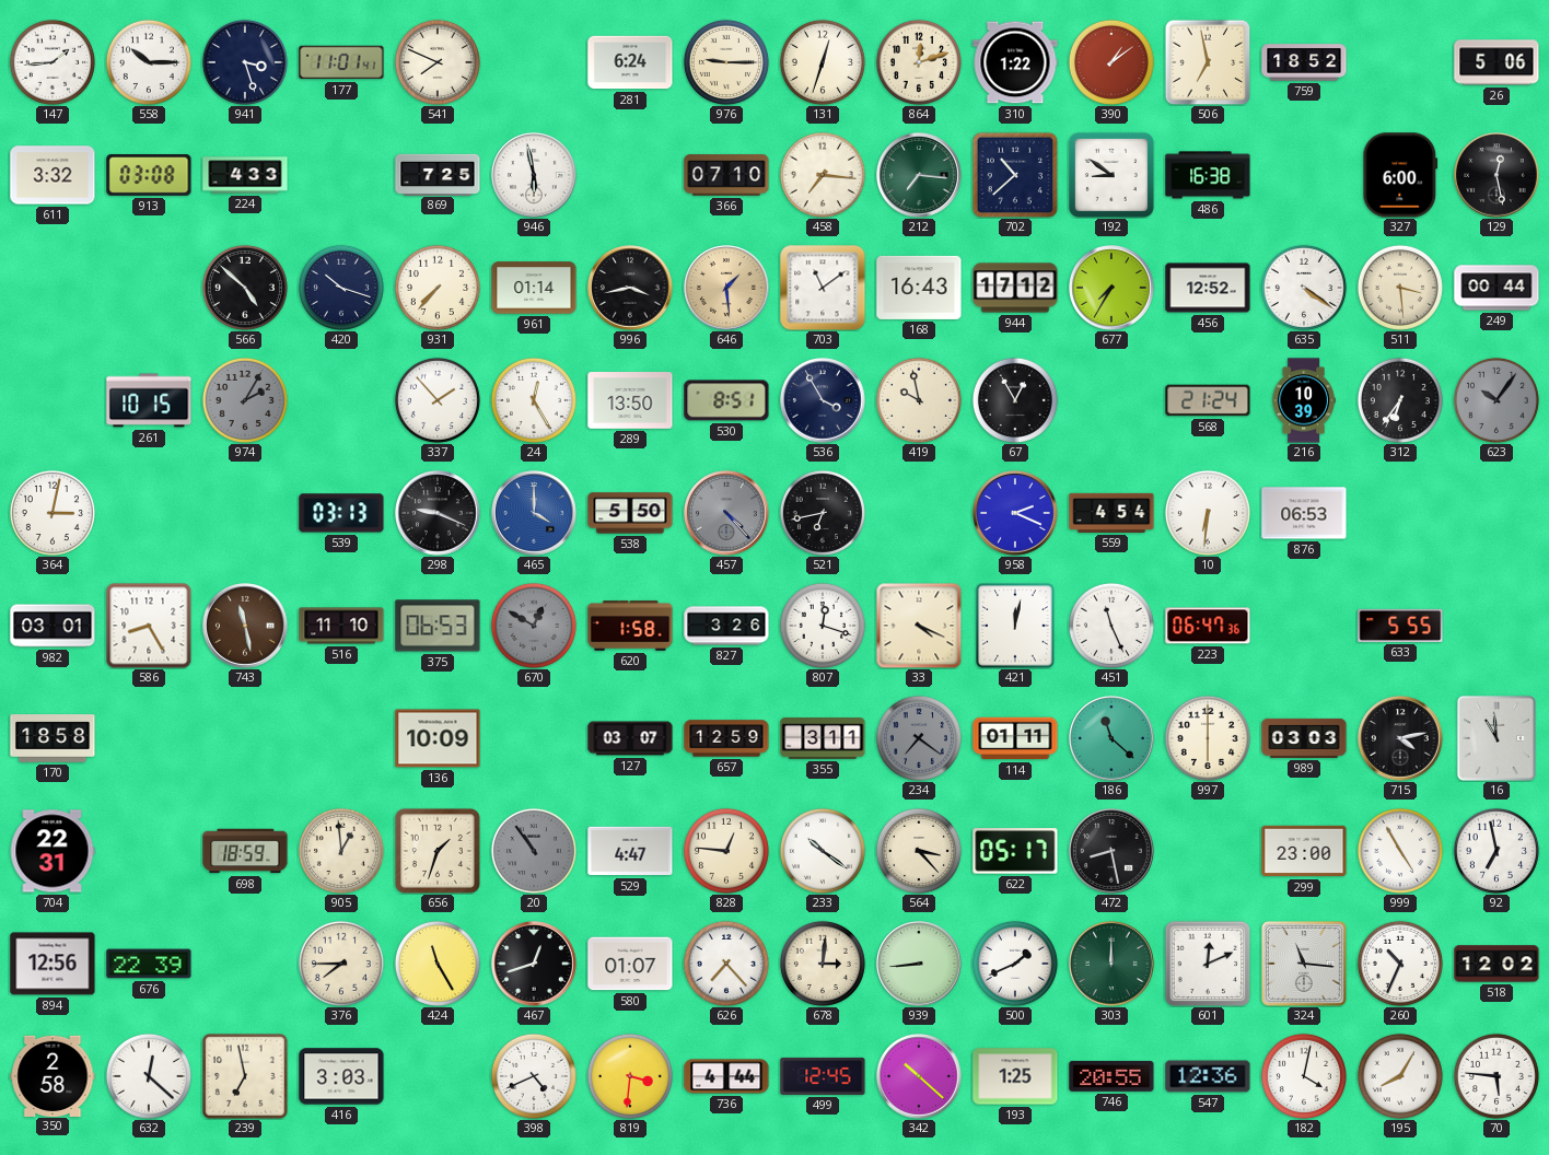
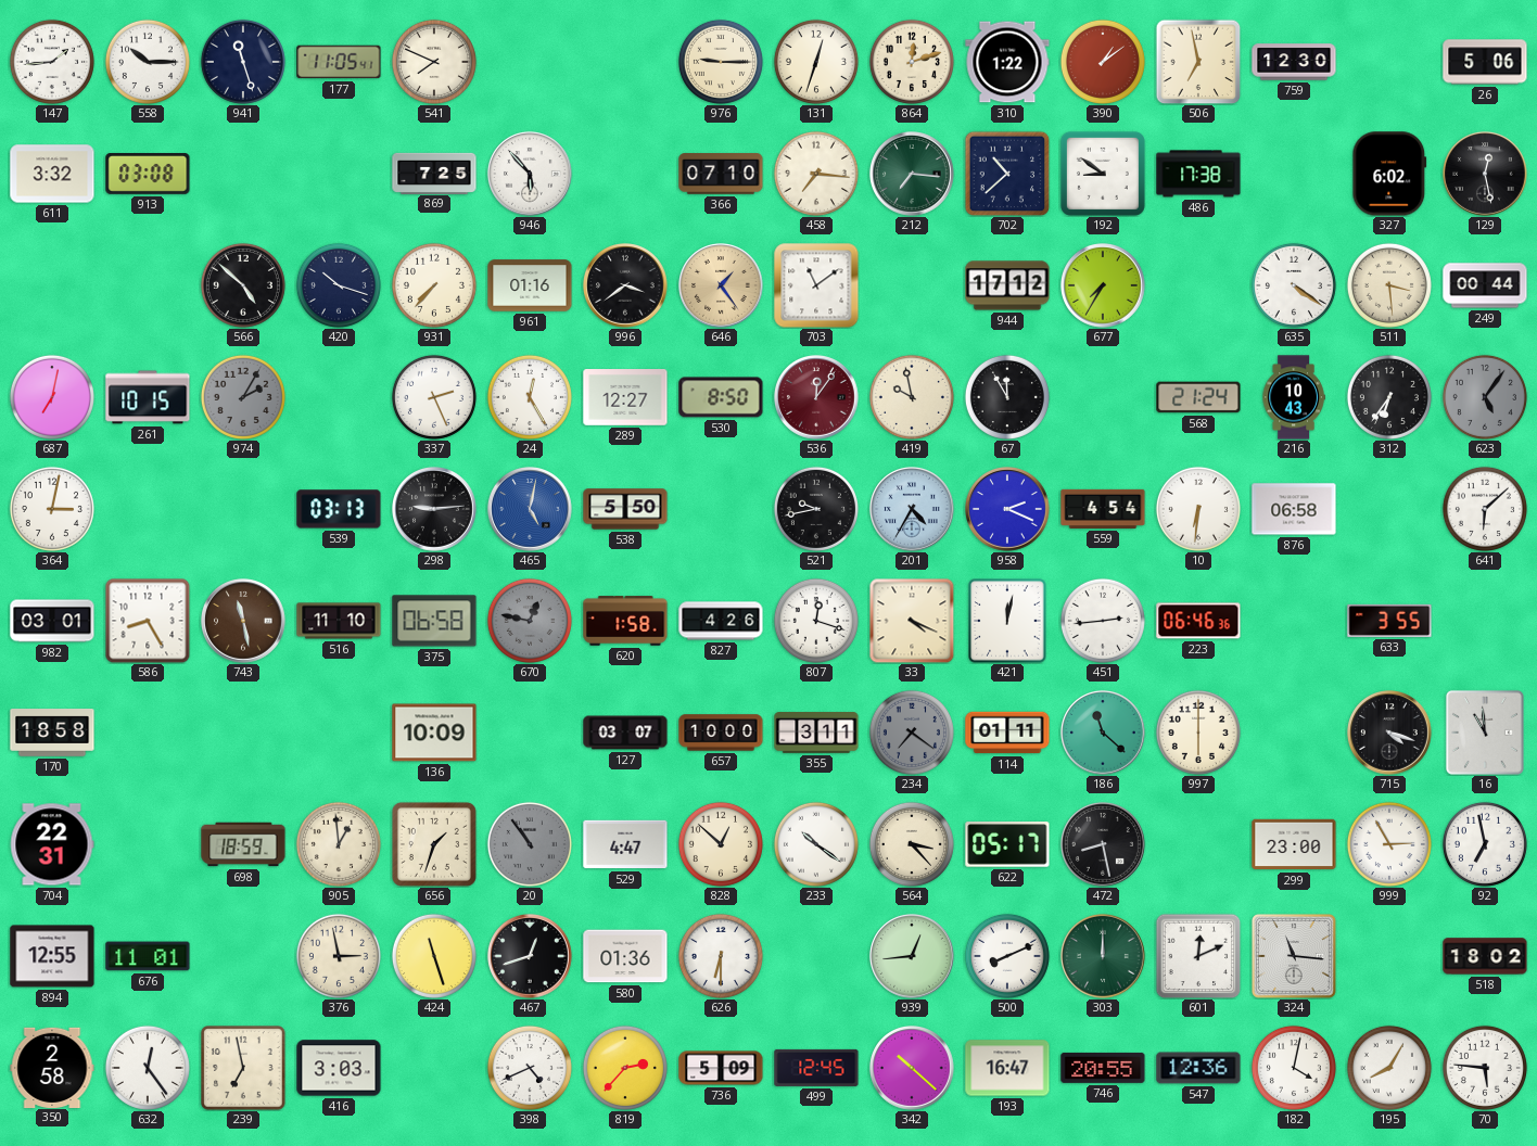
941: 3:27 -> 11:27 (243, 62)
177: 11:01 -> 11:05 (339, 62)
281: 6:24 -> none (630, 62)
759: 18:52 -> 12:30 (1294, 62)
224: 4:33 -> none (245, 175)
946: 5:58 -> 5:53 (530, 174)
486: 16:38 -> 17:38 (1198, 174)
327: 6:00 -> 6:02 (1389, 174)
961: 01:14 -> 01:16 (530, 285)
996: 3:43 -> 3:39 (625, 285)
646: 1:29 -> 1:24 (721, 285)
168: 16:43 -> none (919, 288)
456: 12:52 -> none (1208, 288)
687: none -> 7:02 (52, 397)
337: 1:53 -> 2:26 (434, 397)
289: 13:50 -> 12:27 (625, 398)
530: 8:51 -> 8:50 (721, 397)
536: 3:55 -> 12:06 (816, 397)
536 dial: navy -> burgundy (816, 397)
67: 12:55 -> 11:55 (1007, 397)
216: 10:39 -> 10:43 (1294, 397)
623: 10:06 -> 5:06 (1485, 397)
298: 9:19 -> 9:14 (434, 509)
465: 4:00 -> 5:02 (530, 509)
457: 4:23 -> none (726, 513)
521: 6:43 -> 9:43 (816, 509)
201: none -> 4:35 (912, 509)
876: 06:53 -> 06:58 (1294, 509)
641: none -> 6:08 (1485, 509)
375: 06:53 -> 06:58 (434, 621)
670: 12:50 -> 12:47 (530, 621)
827: 3:26 -> 4:26 (721, 621)
451: 11:26 -> 2:44 (1103, 621)
223: 06:47 -> 06:46 (1198, 621)
633: 5:55 -> 3:55 (1389, 621)
657: 12:59 -> 10:00 (721, 733)
989: 03:03 -> none (1304, 738)
715: 4:13 -> 4:18 (1389, 733)
828: 12:46 -> 12:52 (721, 844)
999: 4:55 -> 2:55 (1389, 844)
894: 12:56 -> 12:55 (52, 956)
676: 22:39 -> 11:01 (148, 956)
376: 7:45 -> 2:58 (339, 956)
424: 11:25 -> 11:27 (434, 956)
580: 01:07 -> 01:36 (625, 956)
626: 7:23 -> 6:30 (721, 956)
678: 3:01 -> none (823, 964)
939: 8:44 -> 12:44 (912, 956)
500: 1:41 -> 8:11 (1007, 956)
260: 10:34 -> none (1400, 964)
518: 12:02 -> 18:02 (1485, 956)
632: 12:22 -> 12:24 (148, 1068)
819: 3:31 -> 2:37 (625, 1068)
736: 4:44 -> 5:09 (721, 1068)
193: 1:25 -> 16:47 (1007, 1068)
